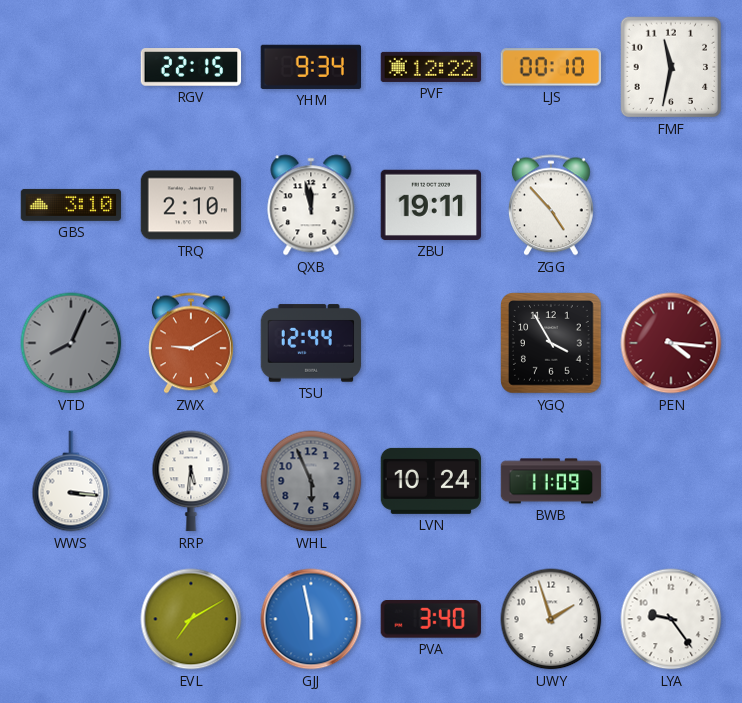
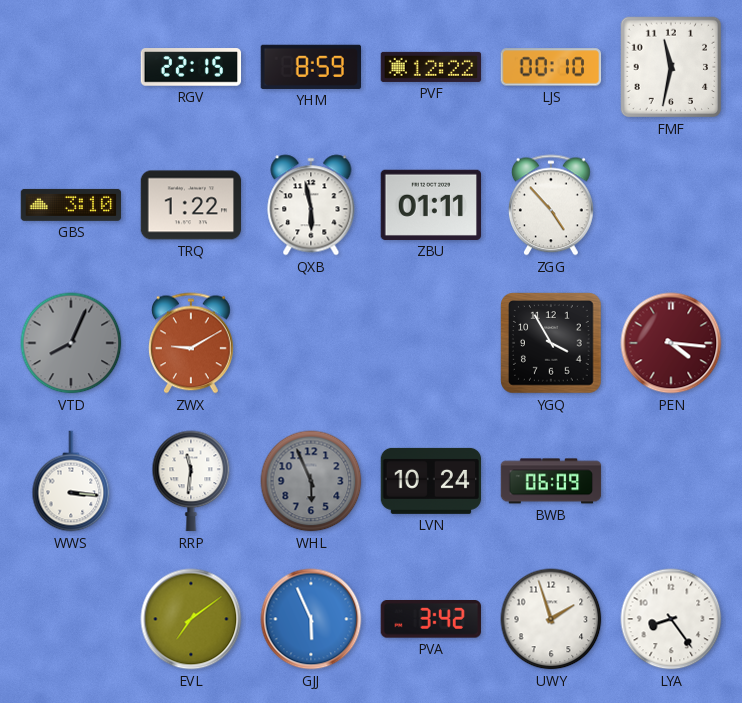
YHM: 9:34 -> 8:59 (310, 67)
TRQ: 2:10 -> 1:22 (191, 205)
QXB: 11:58 -> 5:58 (311, 205)
ZBU: 19:11 -> 01:11 (430, 205)
TSU: 12:44 -> none (311, 343)
RRP: 5:31 -> 11:31 (191, 481)
BWB: 11:09 -> 06:09 (551, 481)
EVL: 7:10 -> 7:09 (191, 619)
GJJ: 5:58 -> 5:56 (311, 619)
PVA: 3:40 -> 3:42 (431, 620)
LYA: 9:24 -> 8:24 (671, 619)
